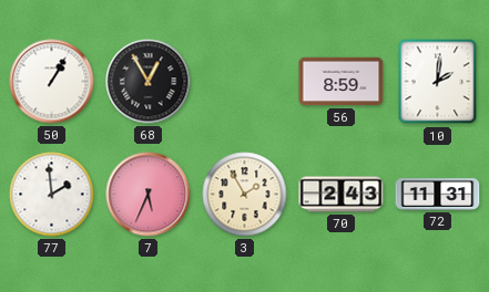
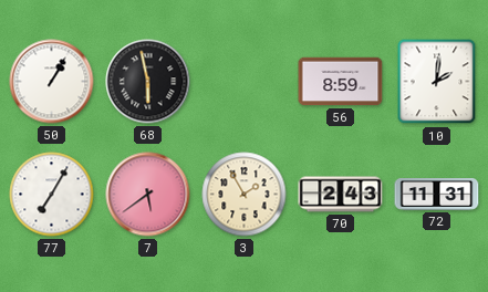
68: 12:55 -> 5:58 (148, 82)
77: 1:59 -> 7:05 (52, 195)
7: 5:34 -> 5:39 (148, 195)
